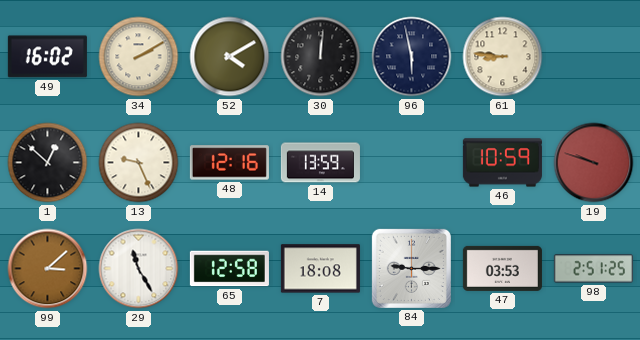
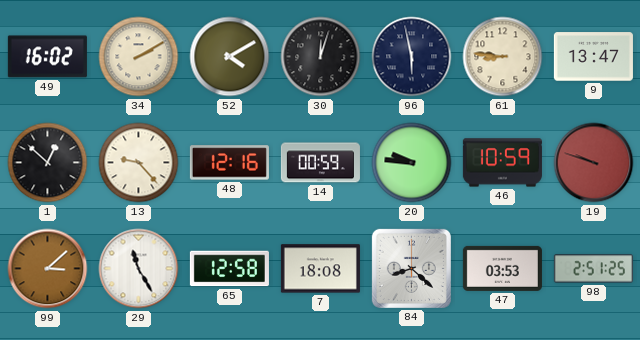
30: 12:01 -> 12:03 (321, 57)
9: none -> 13:47 (593, 57)
13: 9:26 -> 9:23 (139, 163)
14: 13:59 -> 00:59 (320, 163)
20: none -> 9:46 (412, 163)
84: 9:15 -> 8:22 (411, 268)
